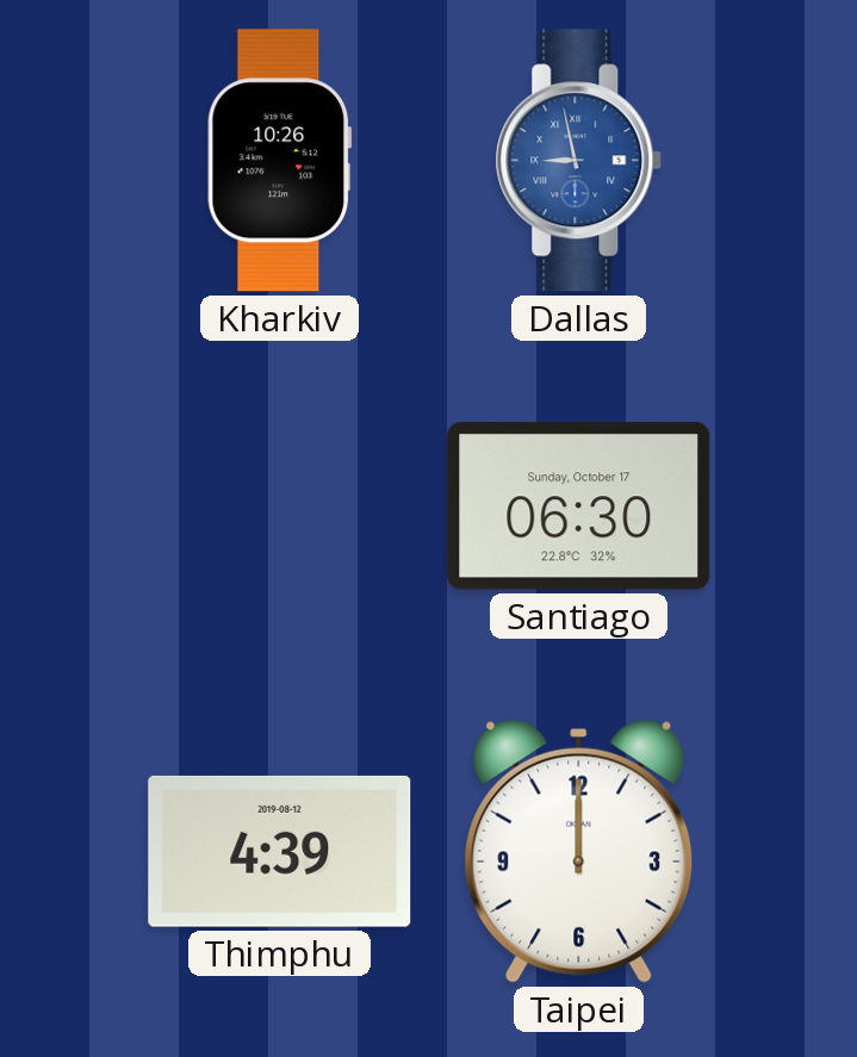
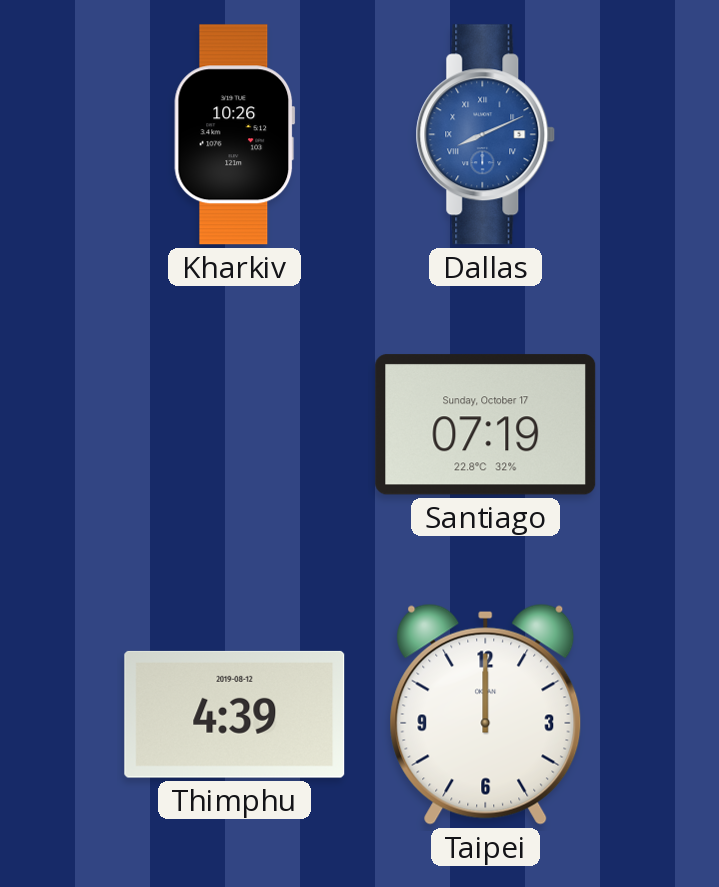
Dallas: 8:58 -> 8:11 (486, 135)
Santiago: 06:30 -> 07:19 (486, 425)
